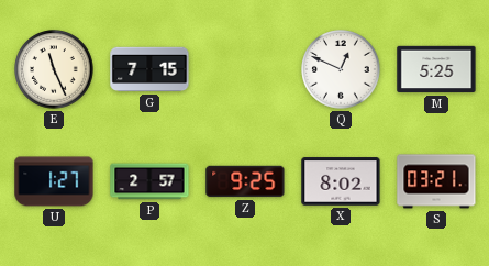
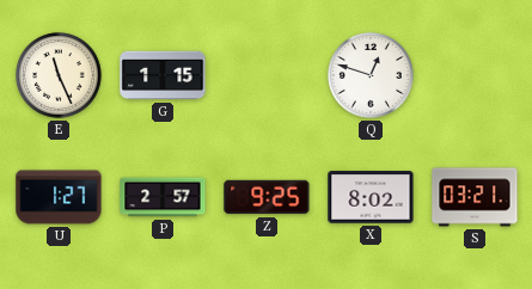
G: 7:15 -> 1:15 (163, 75)
Q: 12:49 -> 12:48 (371, 75)
M: 5:25 -> none (436, 69)
